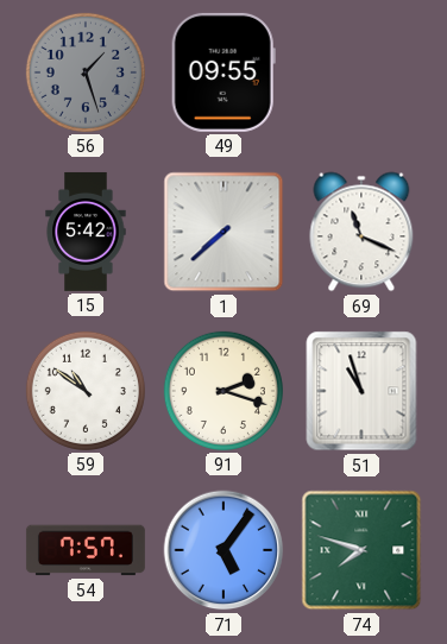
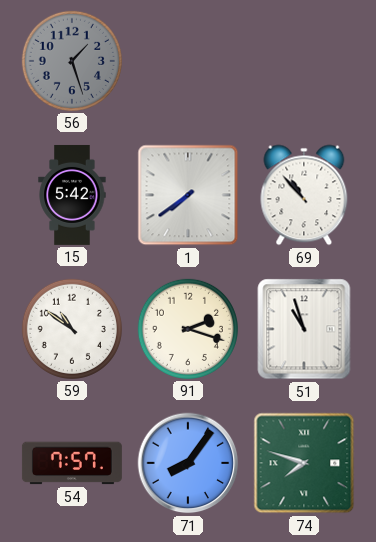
49: 09:55 -> none (223, 72)
1: 7:38 -> 7:39 (188, 195)
69: 11:19 -> 10:53 (304, 195)
71: 5:06 -> 8:06 (188, 463)
